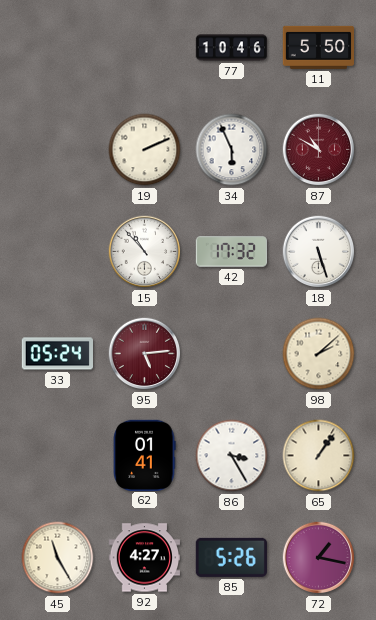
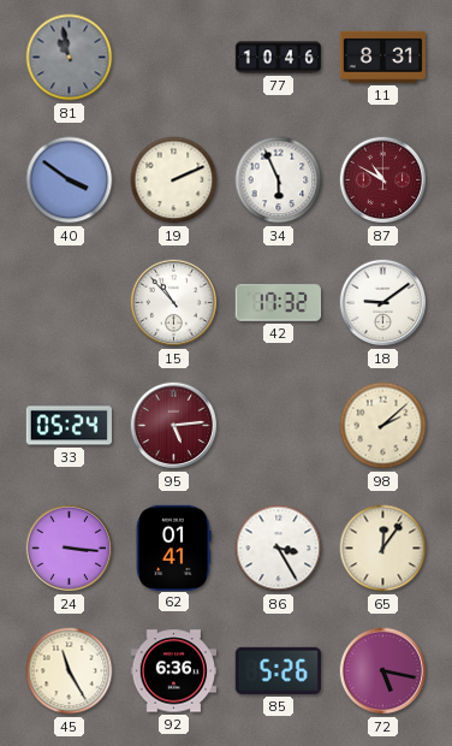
81: none -> 10:58 (70, 58)
11: 5:50 -> 8:31 (382, 57)
40: none -> 3:51 (70, 180)
18: 5:27 -> 9:09 (383, 303)
24: none -> 3:16 (70, 549)
65: 1:06 -> 12:06 (383, 549)
92: 4:27 -> 6:36 (173, 671)
72: 1:17 -> 5:17 (383, 671)
